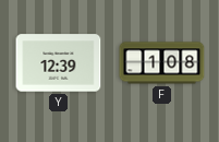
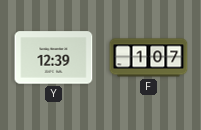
F: 1:08 -> 1:07 (149, 58)
